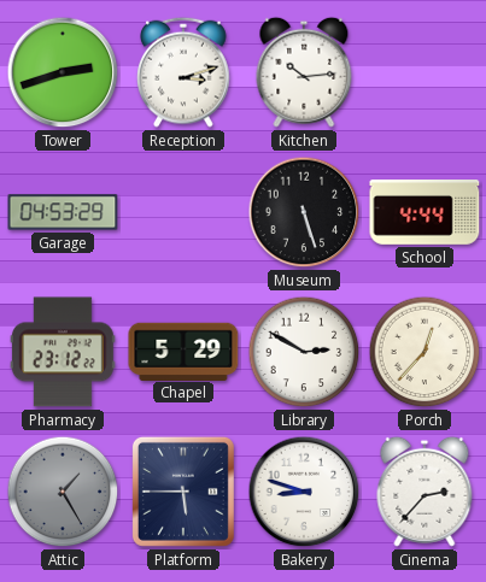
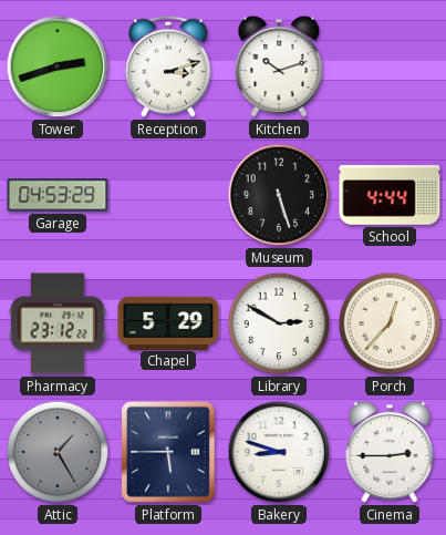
Kitchen: 10:14 -> 10:12 (279, 66)
Cinema: 2:37 -> 2:45 (390, 452)
